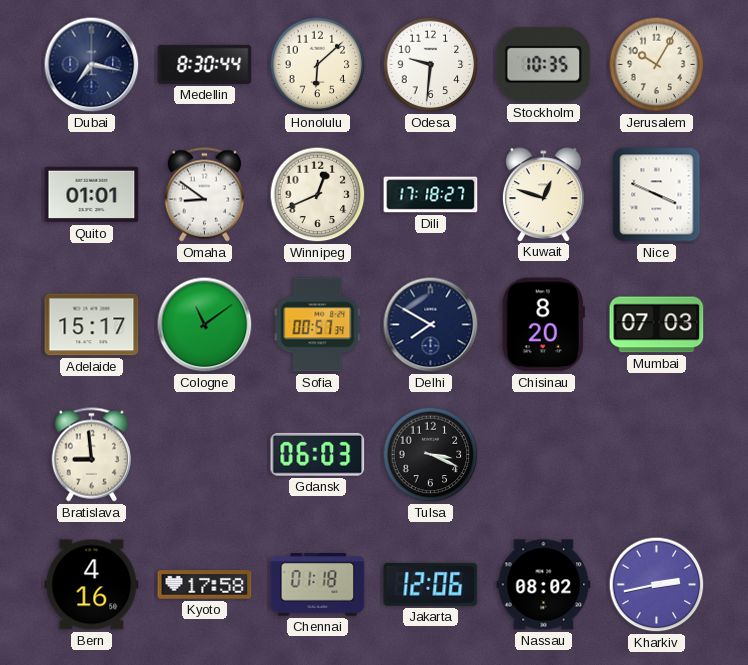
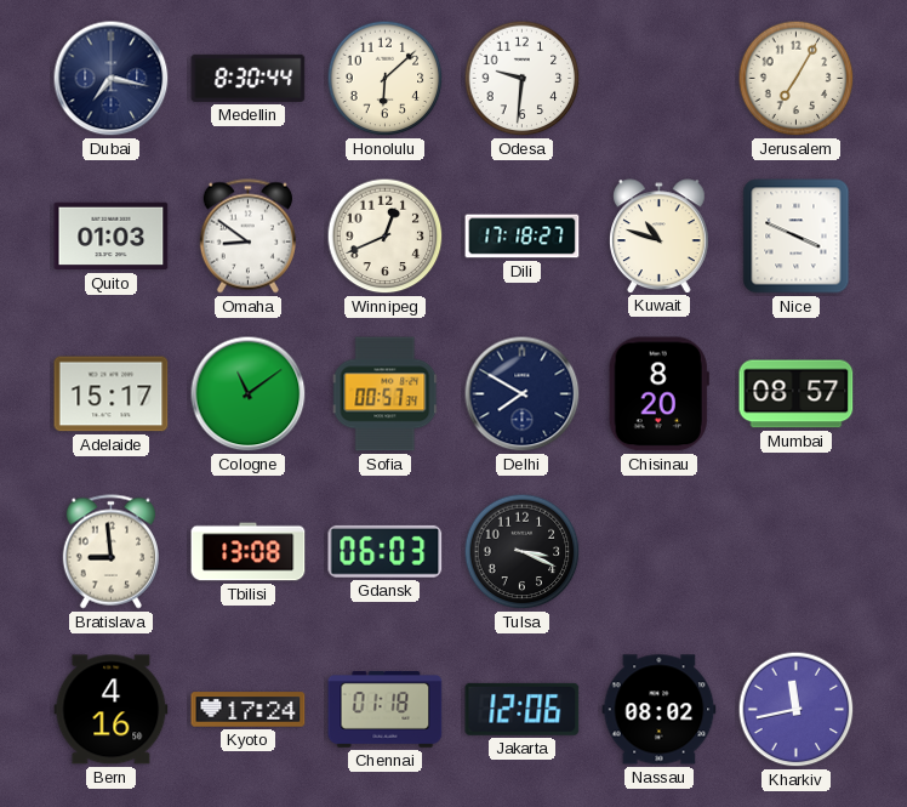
Stockholm: 10:35 -> none (544, 64)
Jerusalem: 10:05 -> 7:05 (797, 79)
Quito: 01:01 -> 01:03 (112, 237)
Kuwait: 12:48 -> 10:48 (660, 235)
Mumbai: 07:03 -> 08:57 (797, 394)
Tbilisi: none -> 13:08 (249, 552)
Kyoto: 17:58 -> 17:24 (249, 710)
Kharkiv: 2:43 -> 11:43 (797, 710)
